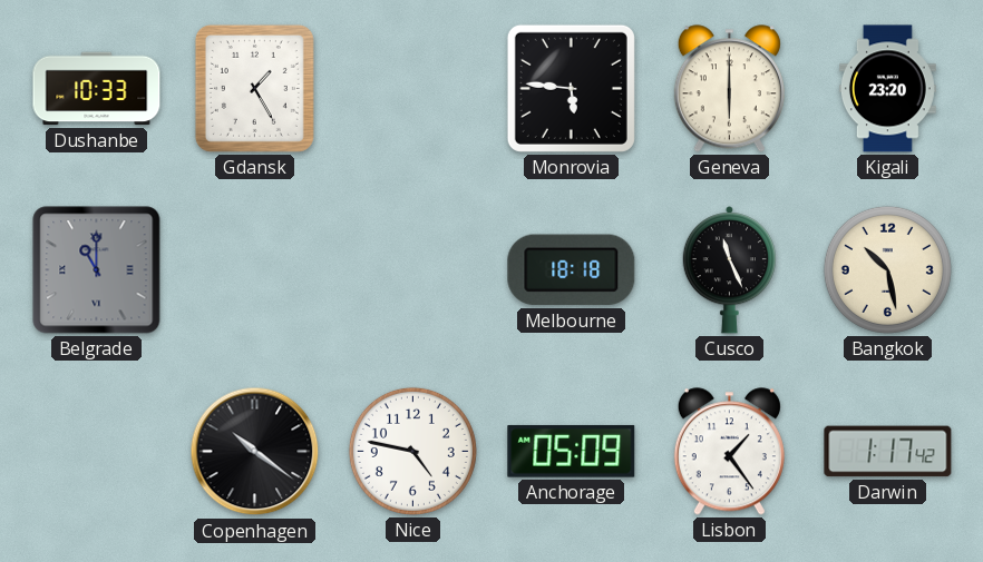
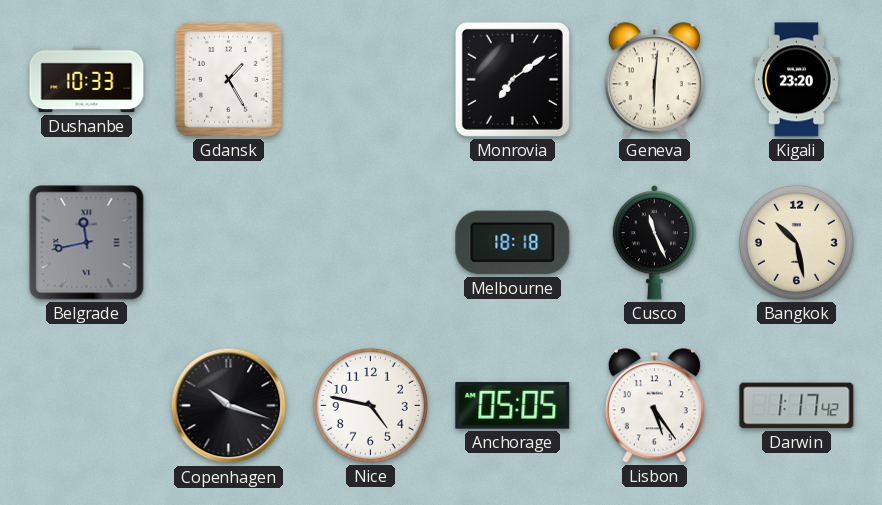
Monrovia: 5:46 -> 7:09 (512, 79)
Geneva: 6:00 -> 6:01 (654, 80)
Belgrade: 11:00 -> 11:43 (87, 243)
Copenhagen: 10:21 -> 10:18 (229, 406)
Anchorage: 05:09 -> 05:05 (513, 405)
Lisbon: 1:24 -> 5:24 (654, 406)
